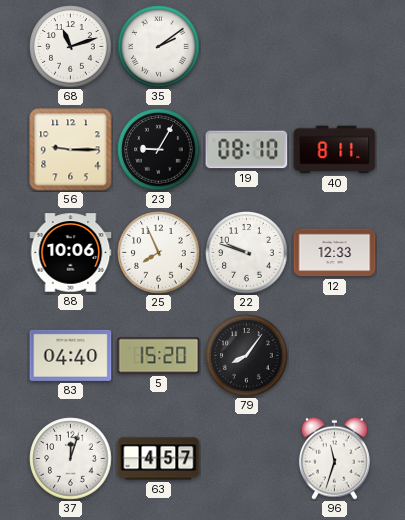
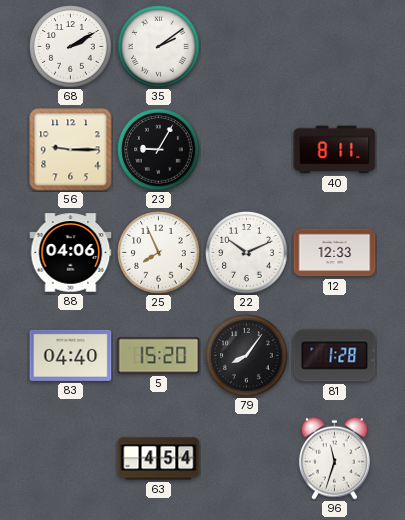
68: 11:12 -> 2:10 (71, 47)
19: 08:10 -> none (247, 150)
88: 10:06 -> 04:06 (71, 253)
22: 9:48 -> 10:11 (247, 253)
81: none -> 1:28 (335, 356)
37: 12:03 -> none (71, 459)
63: 4:57 -> 4:54 (159, 459)
